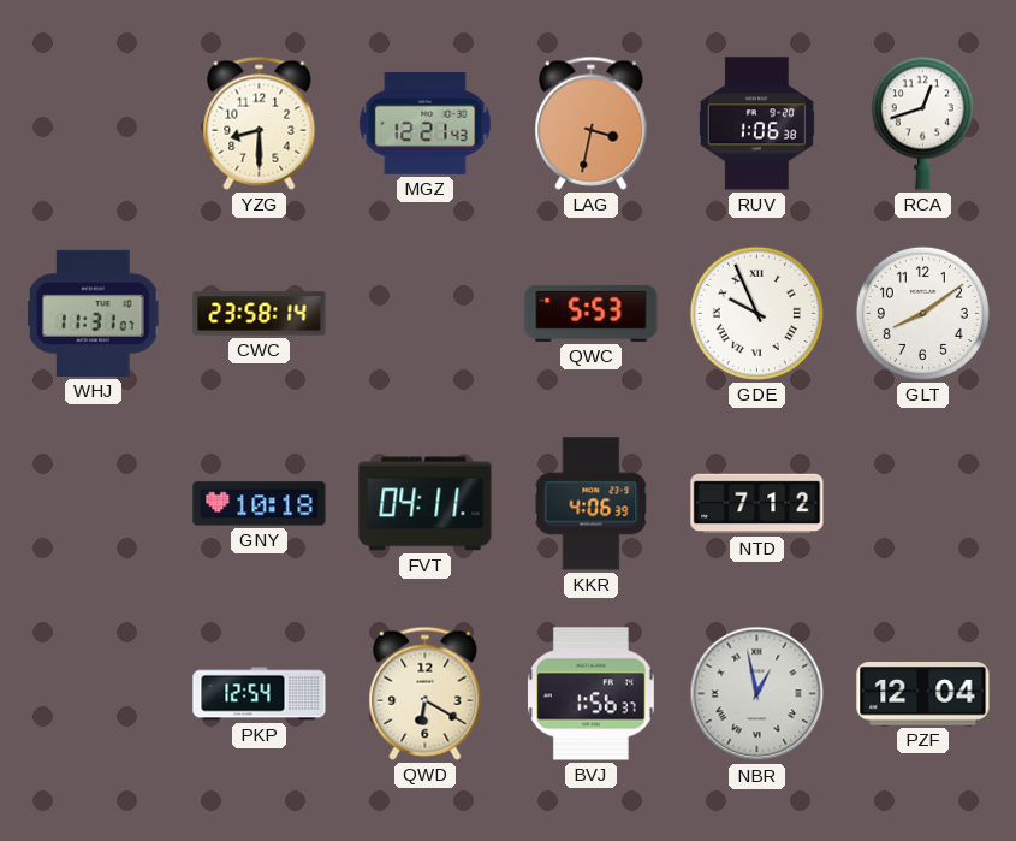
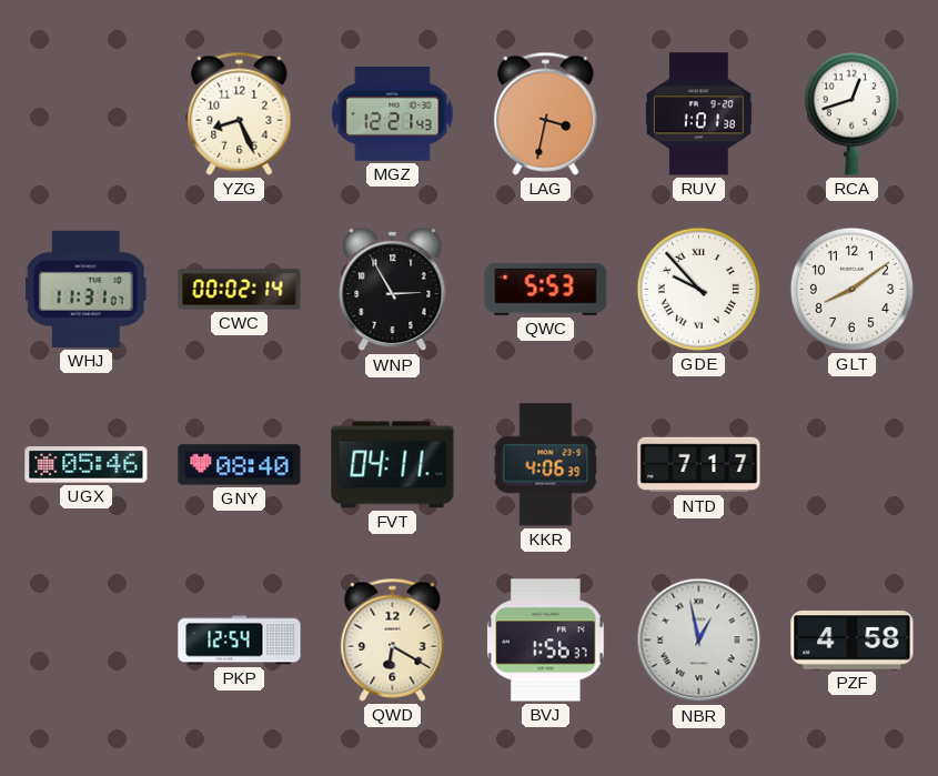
YZG: 8:30 -> 8:26 (240, 113)
RUV: 1:06 -> 1:01 (698, 114)
CWC: 23:58 -> 00:02 (240, 290)
WNP: none -> 2:55 (393, 290)
GDE: 9:56 -> 9:53 (698, 289)
UGX: none -> 05:46 (87, 465)
GNY: 10:18 -> 08:40 (240, 465)
NTD: 7:12 -> 7:17 (699, 465)
PZF: 12:04 -> 4:58 (853, 641)
